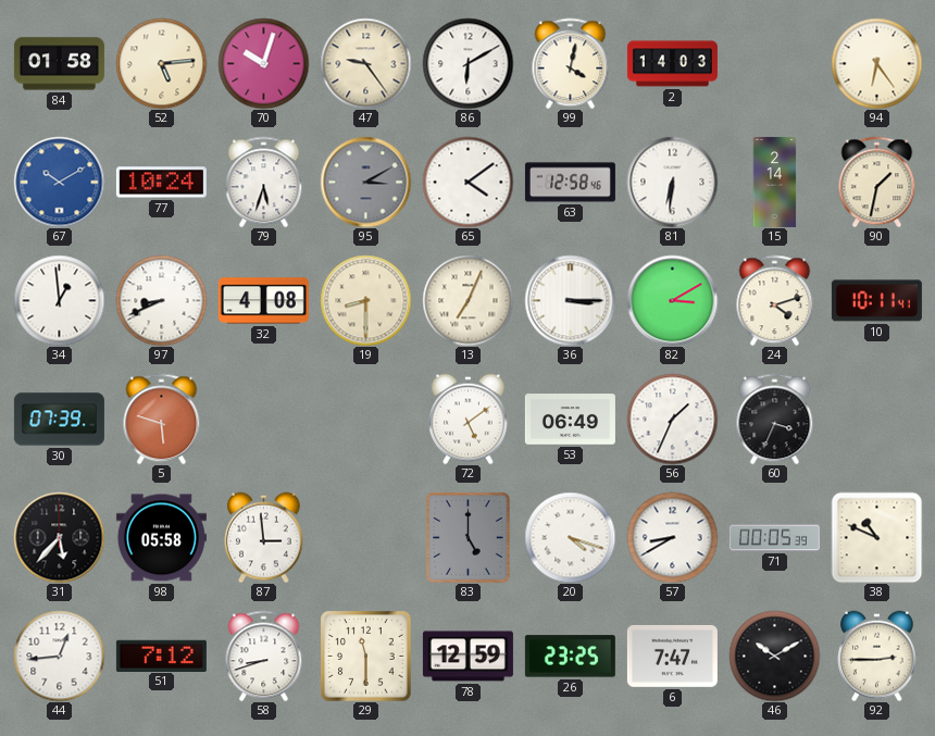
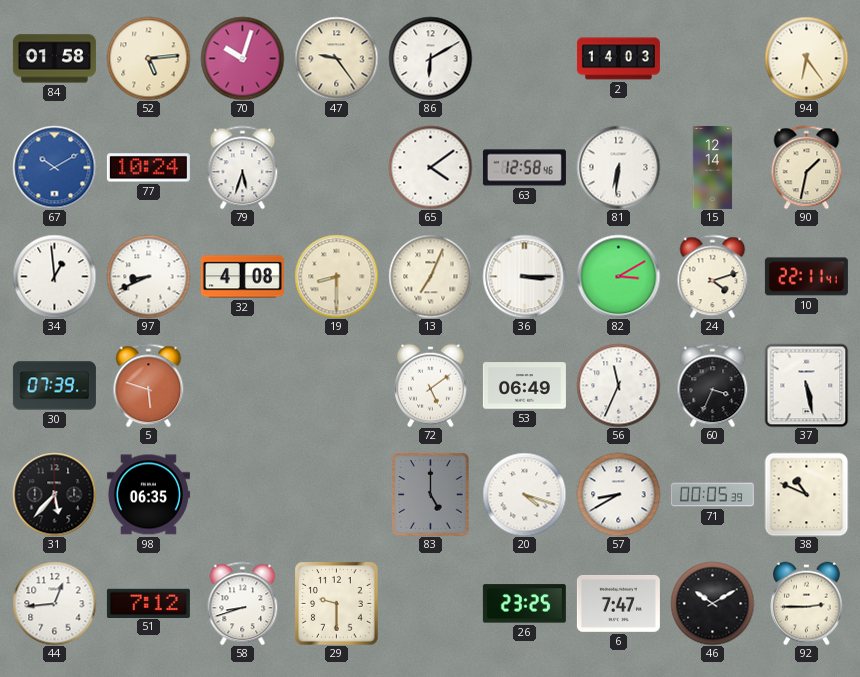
99: 4:02 -> none (571, 63)
95: 3:10 -> none (365, 182)
15: 2:14 -> 12:14 (713, 167)
10: 10:11 -> 22:11 (806, 277)
56: 1:34 -> 11:34 (618, 385)
37: none -> 5:28 (806, 385)
98: 05:58 -> 06:35 (148, 495)
87: 2:59 -> none (264, 537)
29: 11:30 -> 9:30 (336, 603)
78: 12:59 -> none (467, 657)
